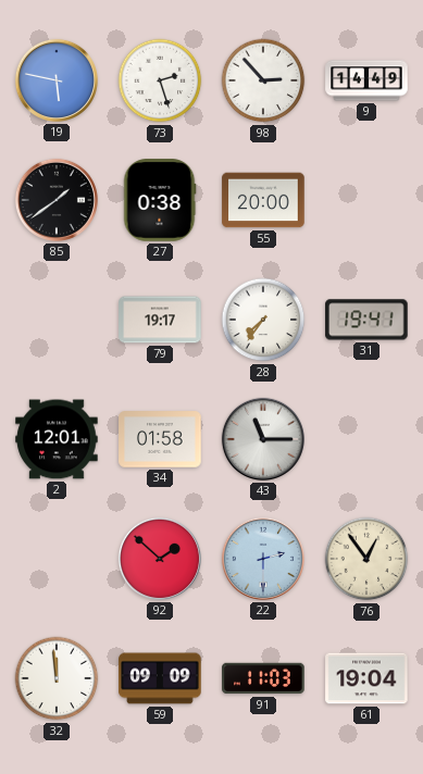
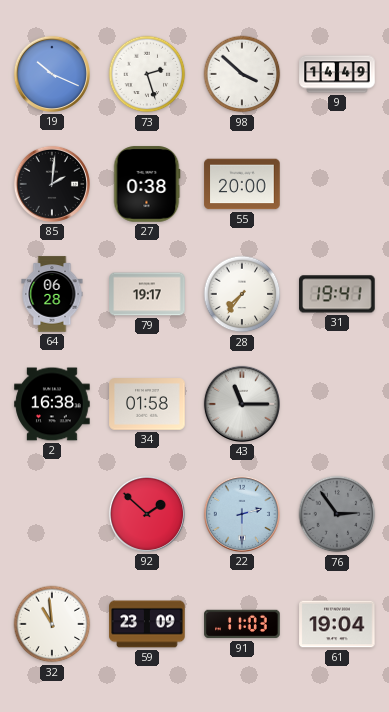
19: 5:47 -> 10:19 (52, 74)
98: 2:53 -> 3:52 (242, 74)
85: 1:39 -> 2:01 (52, 184)
64: none -> 06:28 (52, 294)
2: 12:01 -> 16:38 (52, 404)
76: 12:54 -> 2:54 (337, 514)
76 dial: cream -> grey (337, 514)
32: 11:59 -> 10:59 (52, 624)
59: 09:09 -> 23:09 (147, 624)
